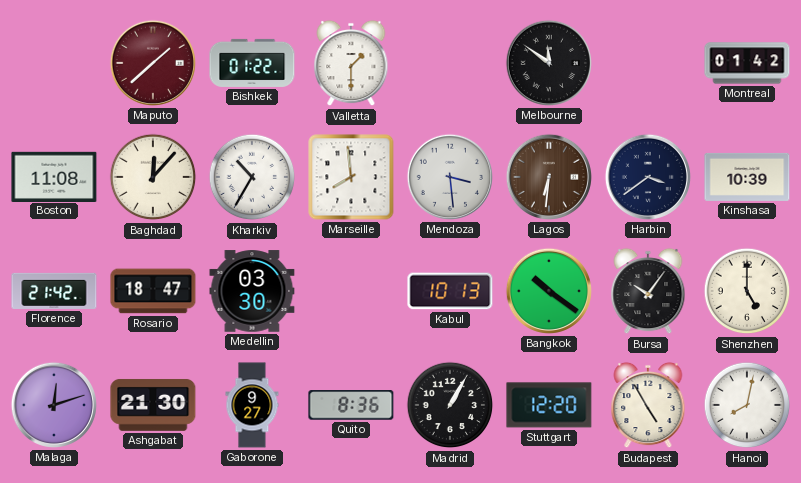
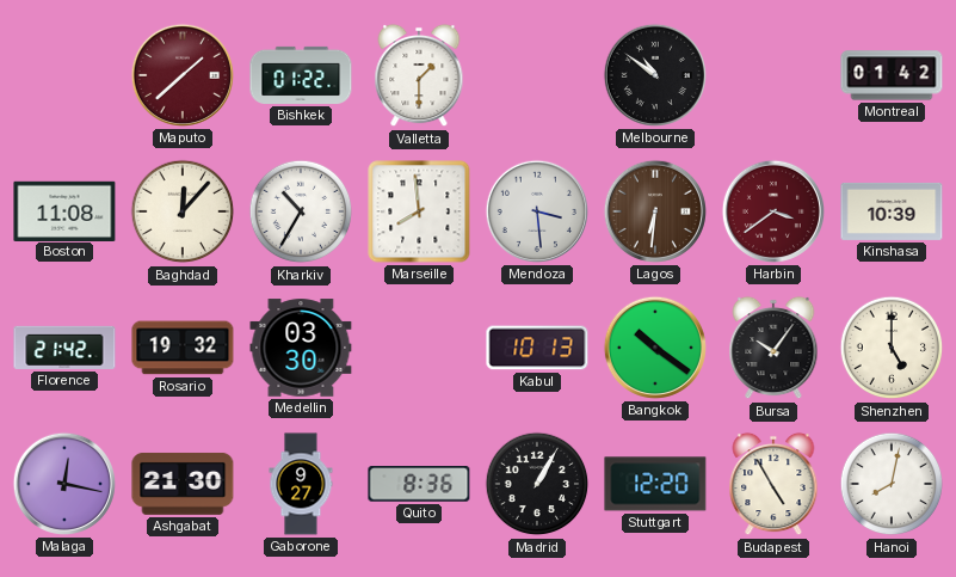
Melbourne: 11:51 -> 10:51 (655, 75)
Harbin dial: navy -> burgundy (773, 211)
Rosario: 18:47 -> 19:32 (183, 348)
Malaga: 12:12 -> 12:17 (64, 484)
